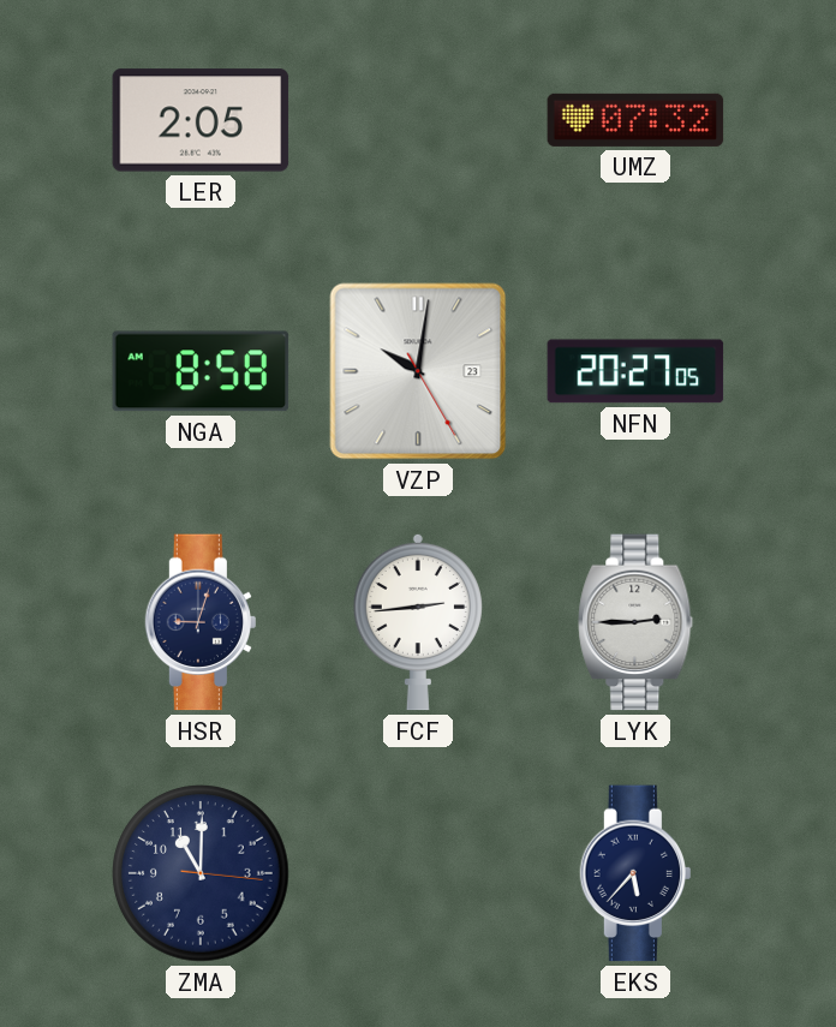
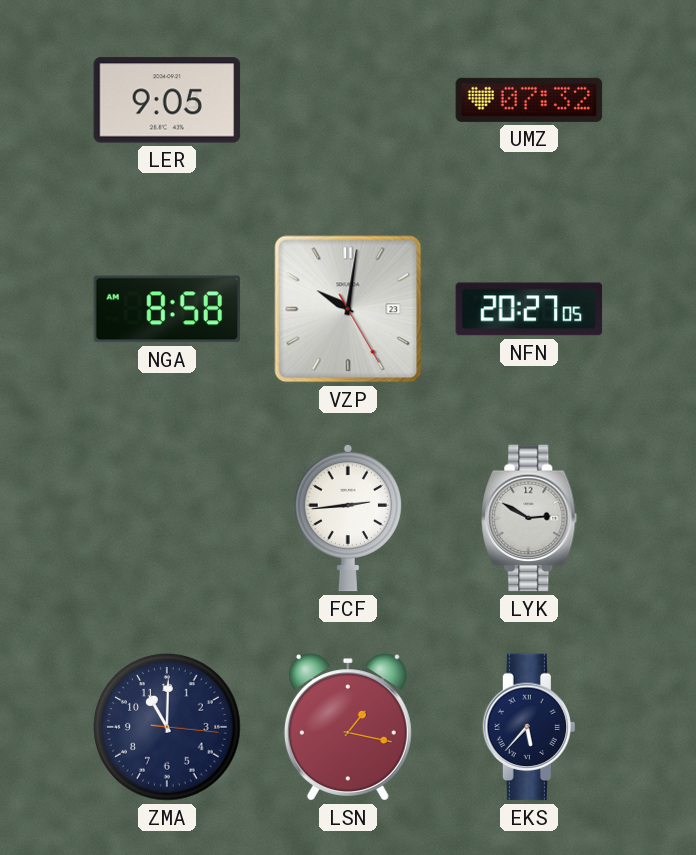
LER: 2:05 -> 9:05 (167, 100)
HSR: 9:03 -> none (201, 622)
LYK: 2:45 -> 2:50 (529, 518)
LSN: none -> 1:17 (348, 727)
